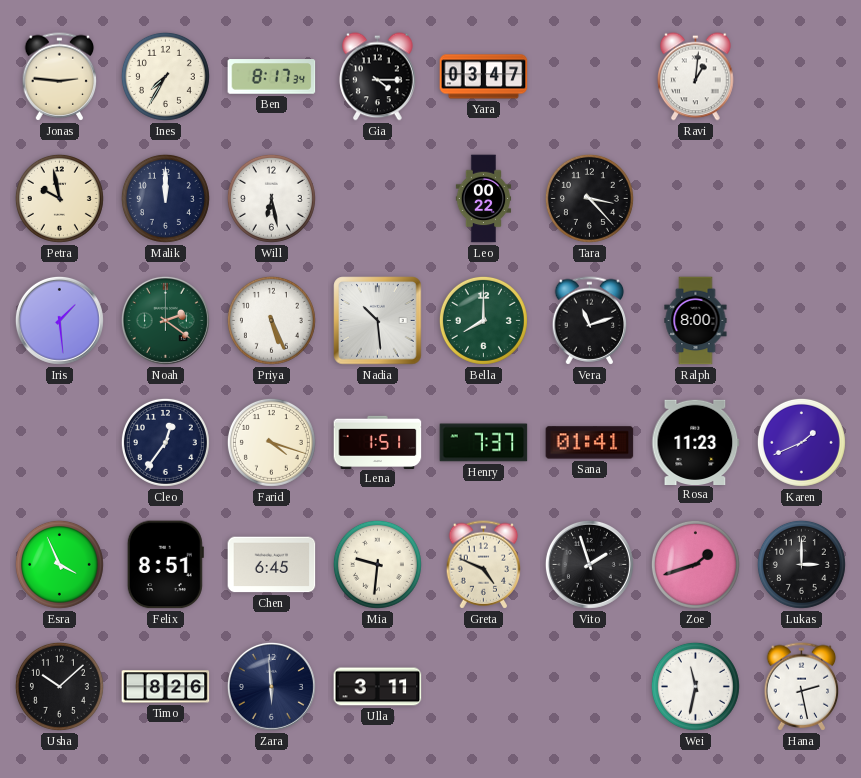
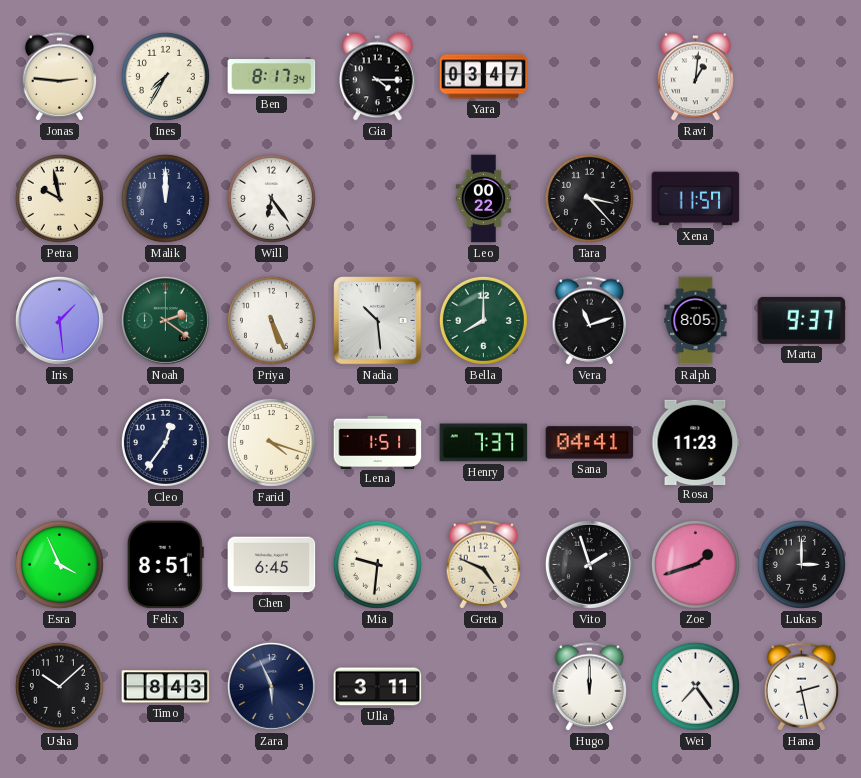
Will: 6:28 -> 6:24 (271, 198)
Xena: none -> 11:57 (696, 199)
Ralph: 8:00 -> 8:05 (696, 321)
Marta: none -> 9:37 (802, 320)
Sana: 01:41 -> 04:41 (590, 443)
Karen: 1:41 -> none (801, 442)
Timo: 8:26 -> 8:43 (166, 687)
Zara: 5:59 -> 5:56 (271, 686)
Hugo: none -> 12:00 (590, 687)
Wei: 11:32 -> 7:24 (695, 686)
